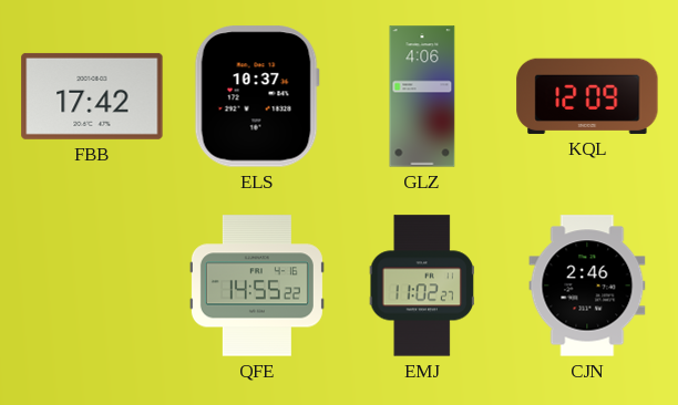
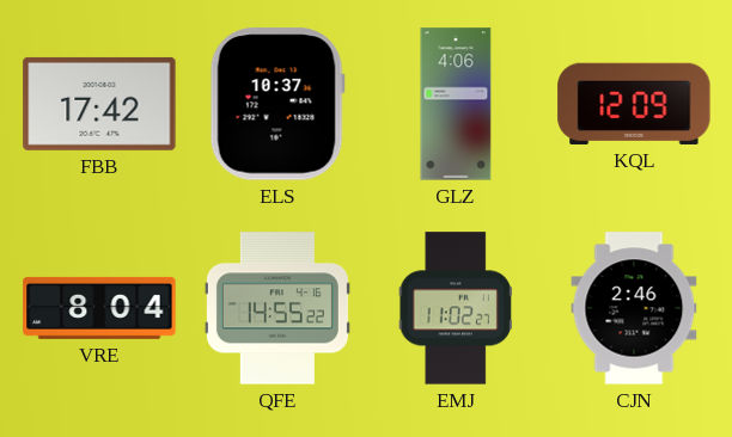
VRE: none -> 8:04 (99, 308)
